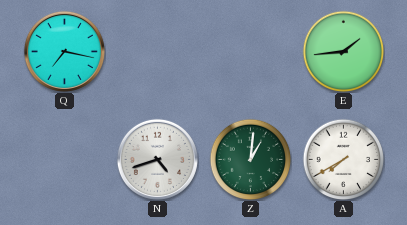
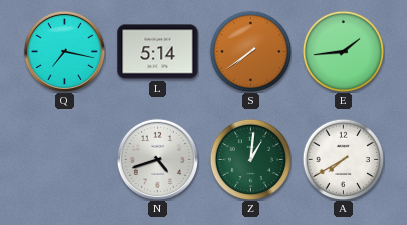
L: none -> 5:14 (158, 52)
S: none -> 7:39 (250, 51)
